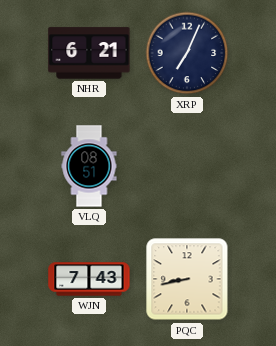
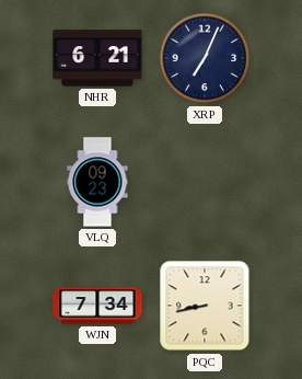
VLQ: 08:51 -> 09:23 (97, 182)
WJN: 7:43 -> 7:34 (97, 306)
